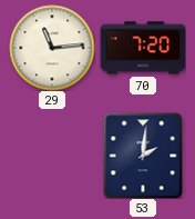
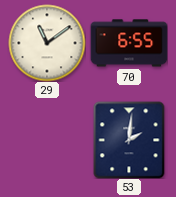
29: 11:14 -> 11:09 (47, 43)
70: 7:20 -> 6:55 (129, 43)
